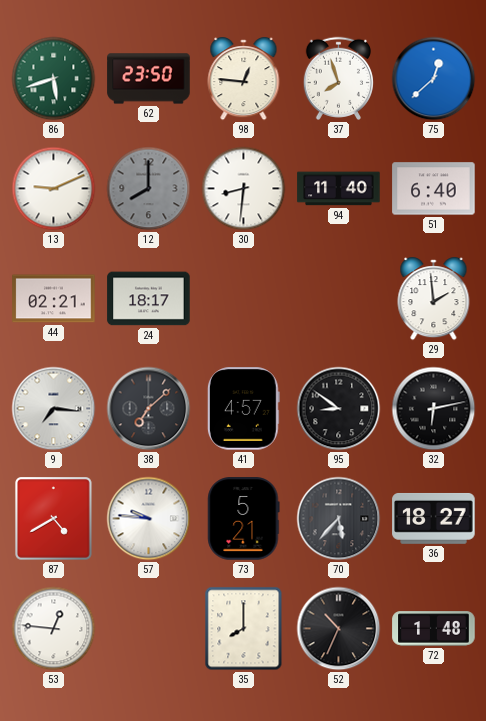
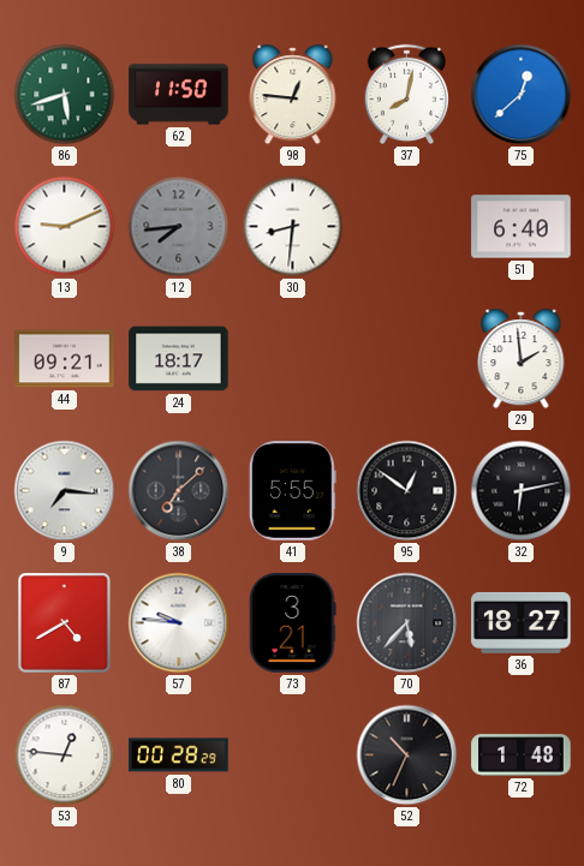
62: 23:50 -> 11:50 (179, 95)
37: 7:57 -> 8:02 (406, 94)
12: 8:00 -> 7:44 (179, 227)
94: 11:40 -> none (339, 189)
44: 02:21 -> 09:21 (65, 359)
41: 4:57 -> 5:55 (292, 491)
95: 8:51 -> 12:51 (407, 491)
73: 5:21 -> 3:21 (293, 623)
80: none -> 00:28 (179, 755)
35: 8:00 -> none (244, 629)
